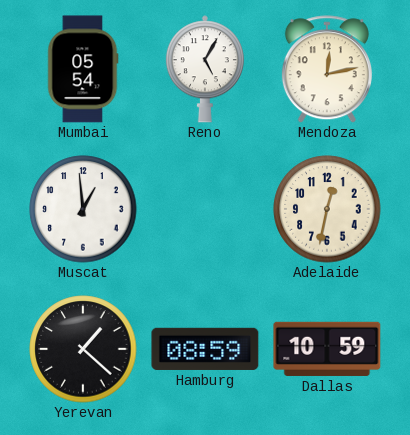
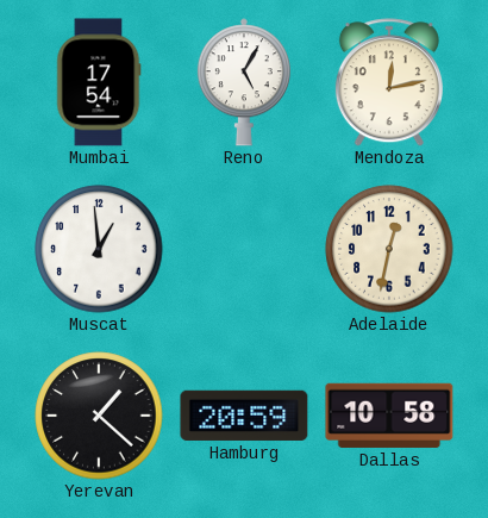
Mumbai: 05:54 -> 17:54 (99, 82)
Hamburg: 08:59 -> 20:59 (244, 416)
Dallas: 10:59 -> 10:58 (389, 416)
